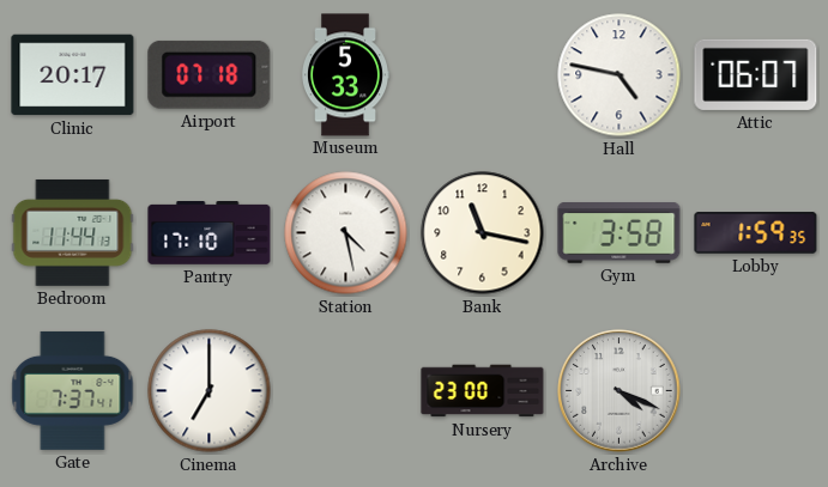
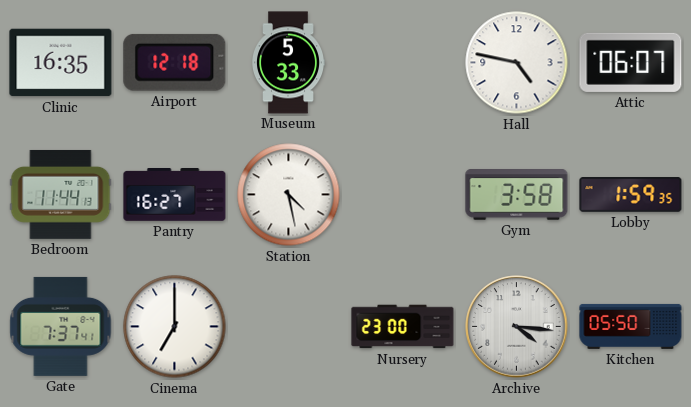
Clinic: 20:17 -> 16:35 (61, 63)
Airport: 07:18 -> 12:18 (175, 62)
Pantry: 17:10 -> 16:27 (175, 195)
Bank: 11:17 -> none (483, 233)
Archive: 4:19 -> 4:16 (517, 327)
Kitchen: none -> 05:50 (631, 326)
